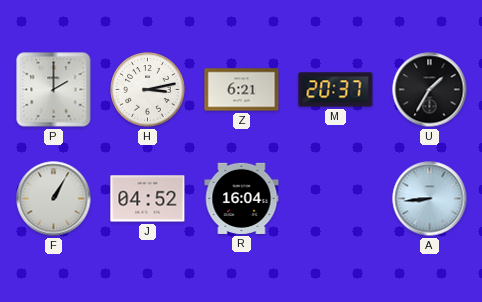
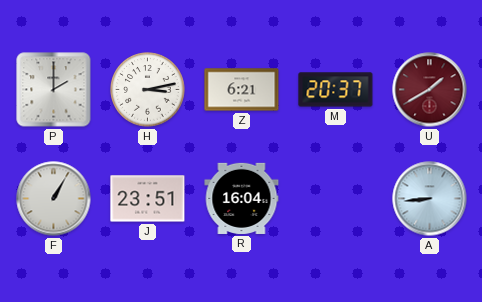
U: 1:35 -> 1:40 (430, 90)
U dial: black -> burgundy (430, 90)
J: 04:52 -> 23:51 (148, 199)
